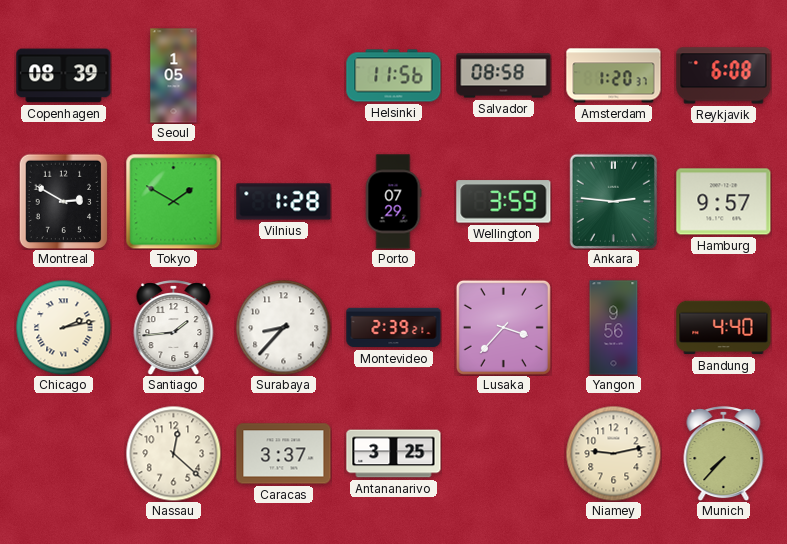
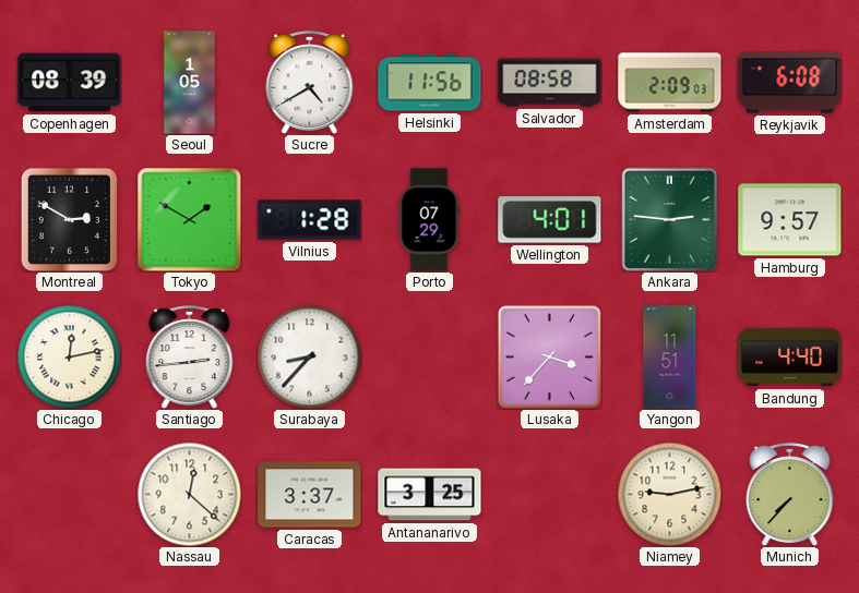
Sucre: none -> 4:40 (310, 83)
Amsterdam: 1:20 -> 2:09 (670, 83)
Wellington: 3:59 -> 4:01 (550, 220)
Chicago: 2:13 -> 12:13 (69, 356)
Santiago: 1:44 -> 2:44 (190, 358)
Montevideo: 2:39 -> none (394, 328)
Yangon: 9:56 -> 11:51 (670, 358)
